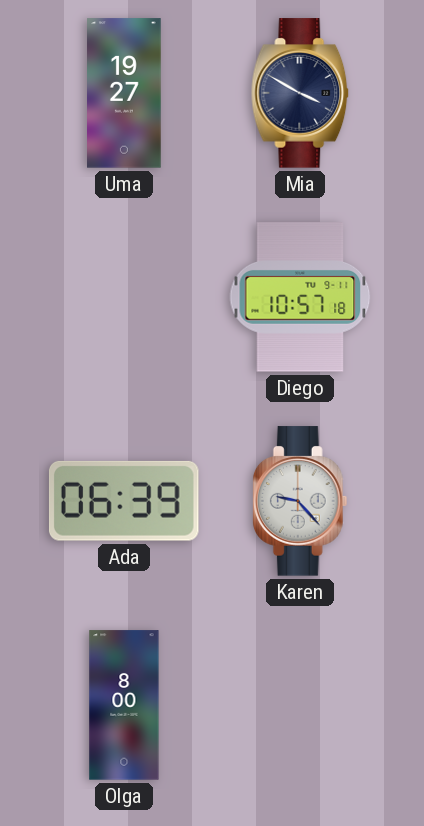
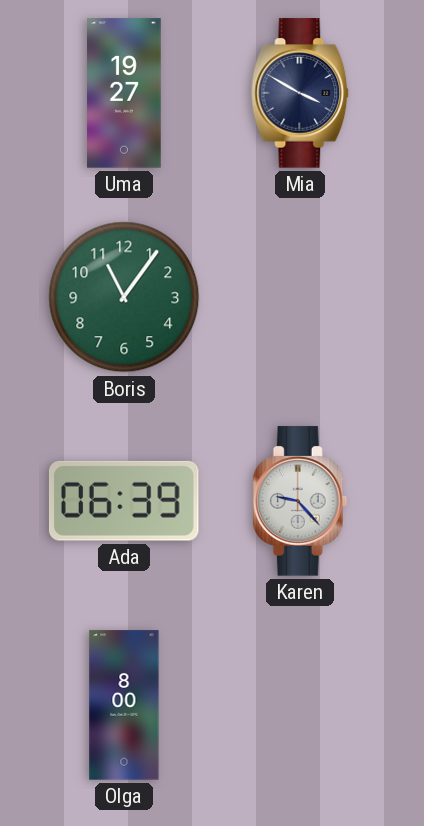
Boris: none -> 11:06 (124, 297)
Diego: 10:57 -> none (300, 297)
